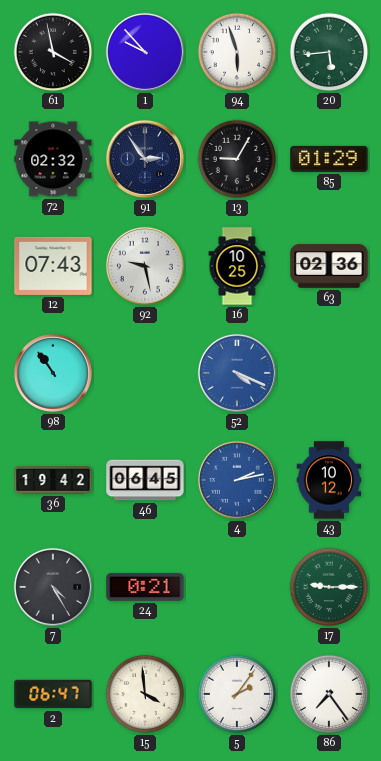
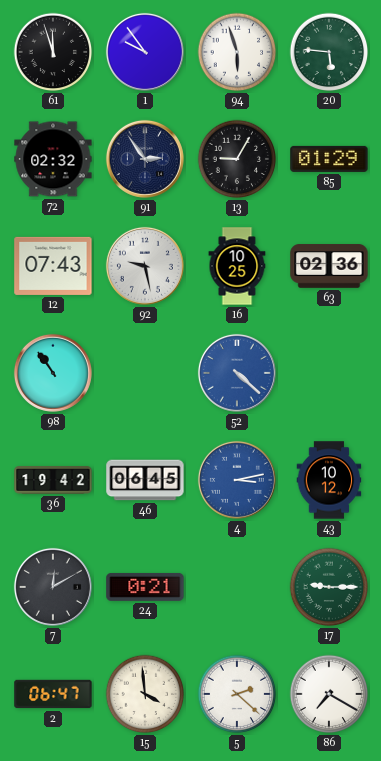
61: 3:58 -> 11:57 (53, 52)
1: 9:53 -> 9:54 (145, 52)
20: 5:44 -> 5:46 (329, 52)
52: 4:19 -> 4:22 (237, 373)
4: 2:13 -> 3:13 (237, 480)
7: 4:25 -> 12:10 (53, 587)
5: 2:06 -> 2:22 (237, 694)
86: 7:24 -> 7:20 (329, 694)
